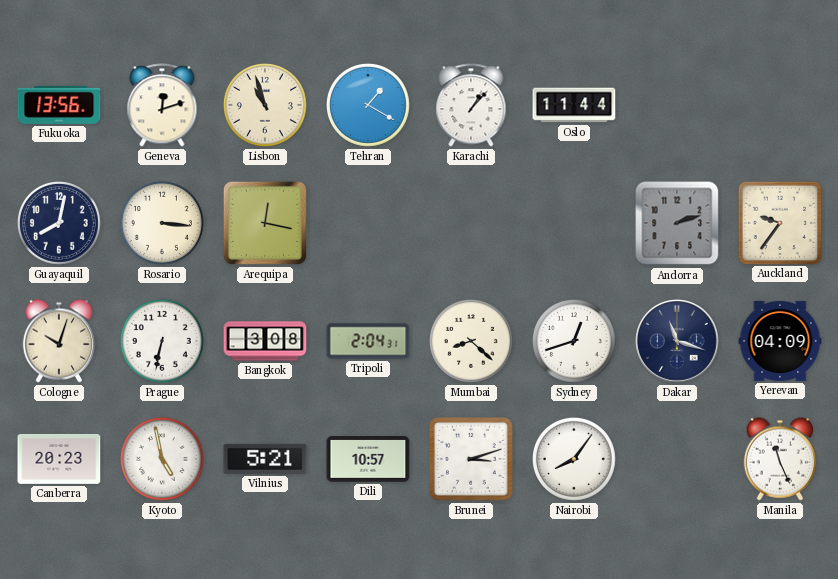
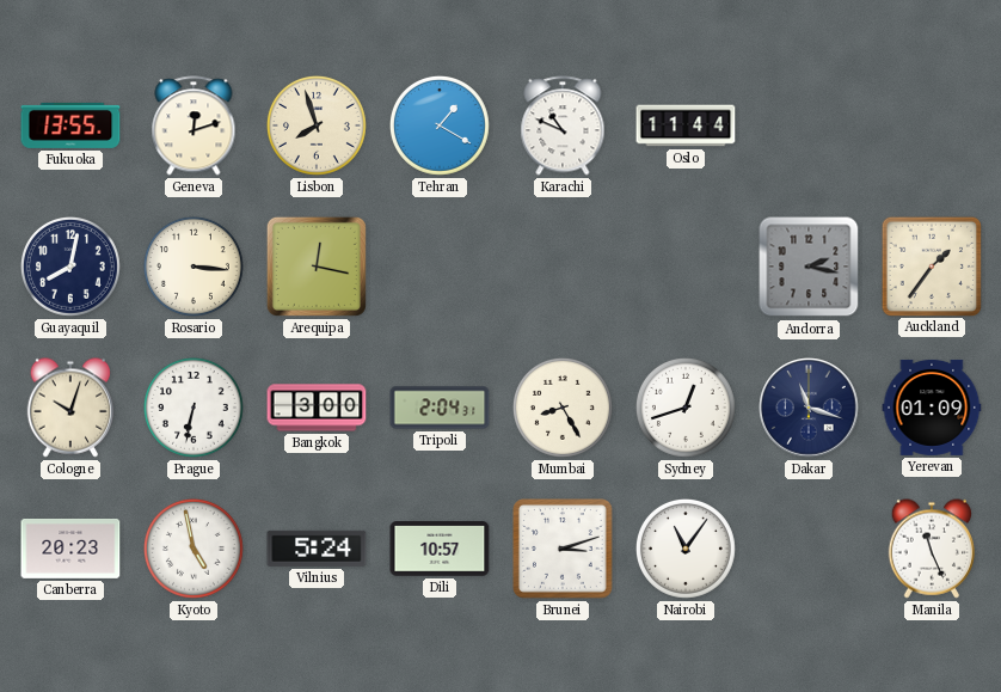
Fukuoka: 13:56 -> 13:55 (70, 125)
Lisbon: 10:57 -> 7:57 (317, 125)
Karachi: 1:07 -> 10:49 (563, 125)
Andorra: 2:12 -> 2:17 (809, 267)
Auckland: 9:36 -> 1:36 (931, 265)
Bangkok: 3:08 -> 3:00 (317, 408)
Mumbai: 8:22 -> 8:25 (563, 408)
Yerevan: 04:09 -> 01:09 (932, 408)
Vilnius: 5:21 -> 5:24 (317, 549)
Nairobi: 8:06 -> 11:06 (686, 549)
